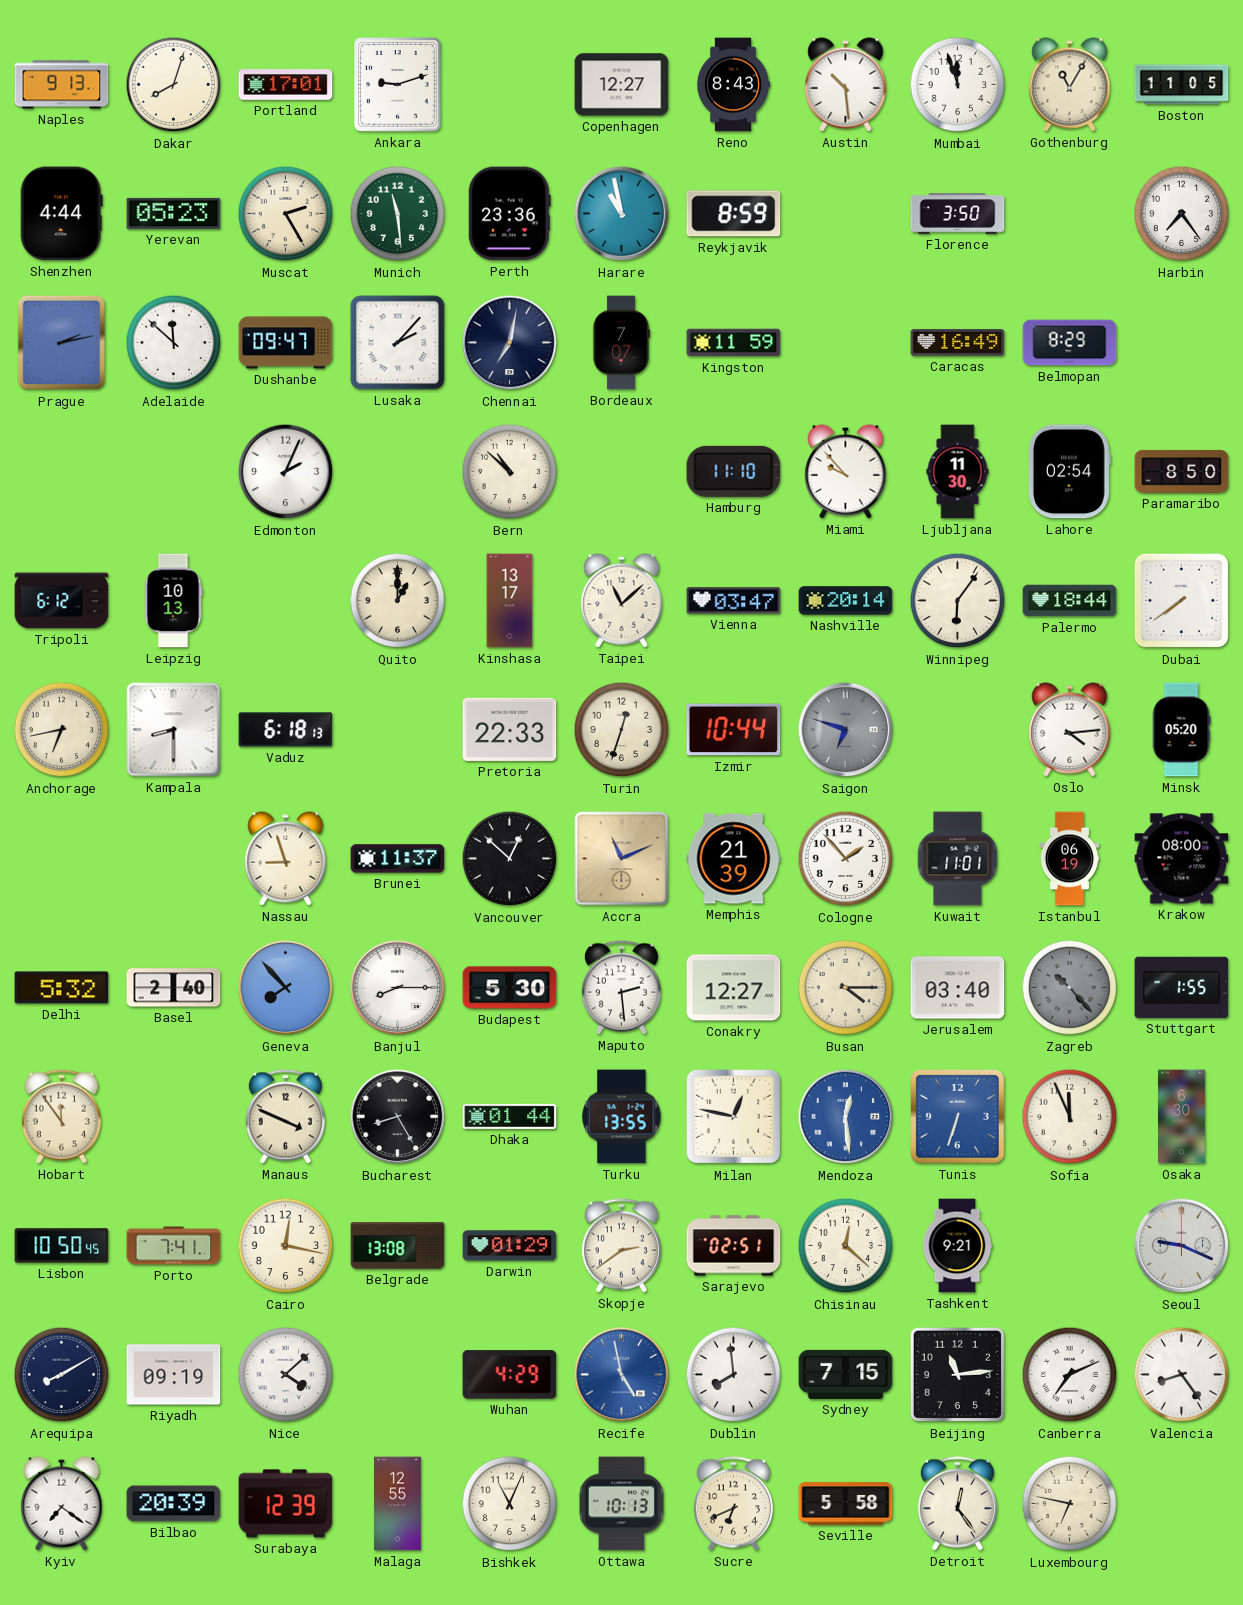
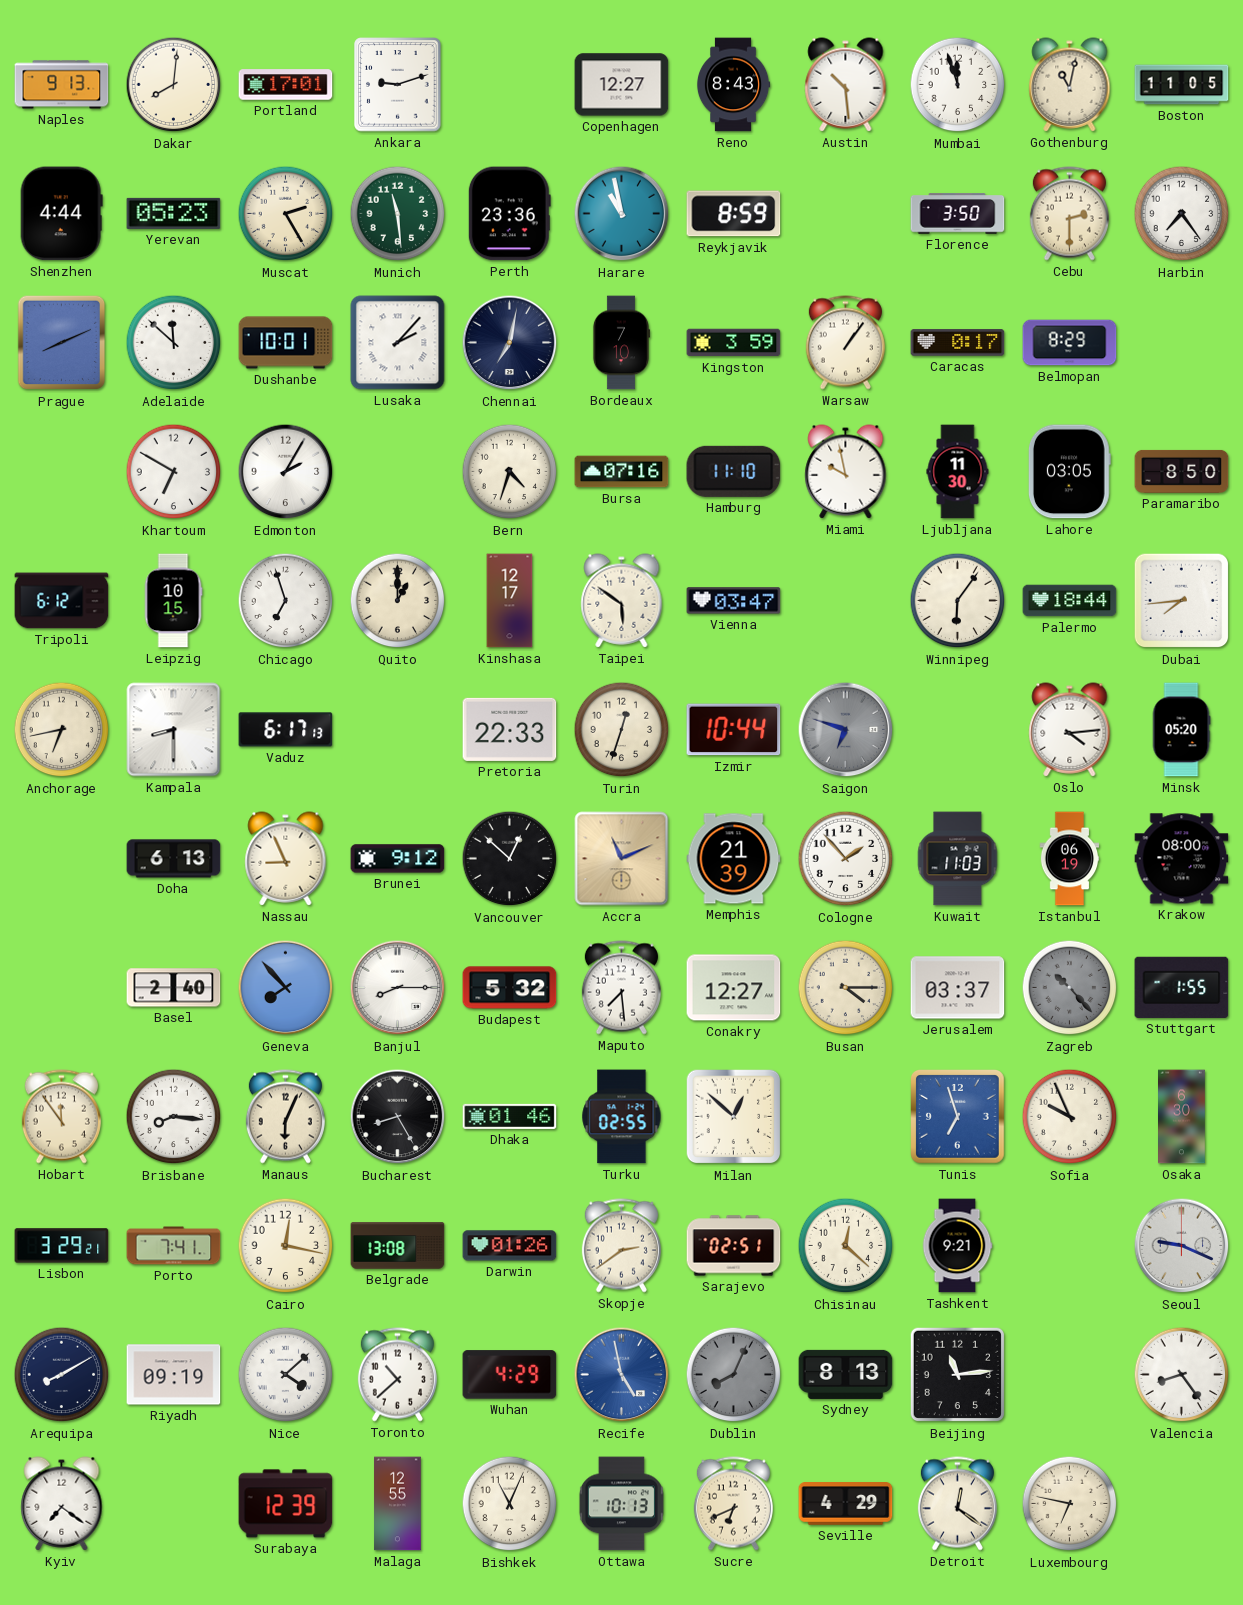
Dakar: 8:03 -> 8:01 (174, 85)
Gothenburg: 11:05 -> 11:02 (1070, 85)
Cebu: none -> 2:30 (1069, 214)
Prague: 2:13 -> 8:11 (62, 343)
Dushanbe: 09:47 -> 10:01 (286, 343)
Bordeaux: 7:07 -> 7:10 (621, 343)
Kingston: 11:59 -> 3:59 (734, 343)
Warsaw: none -> 1:06 (845, 343)
Caracas: 16:49 -> 0:17 (958, 343)
Khartoum: none -> 6:50 (174, 472)
Edmonton: 2:04 -> 2:05 (286, 472)
Bern: 10:52 -> 4:33 (510, 472)
Bursa: none -> 07:16 (622, 472)
Miami: 9:53 -> 9:58 (846, 472)
Lahore: 02:54 -> 03:05 (1069, 472)
Leipzig: 10:13 -> 10:15 (173, 601)
Chicago: none -> 6:57 (286, 601)
Kinshasa: 13:17 -> 12:17 (510, 601)
Taipei: 11:08 -> 5:51 (622, 601)
Nashville: 20:14 -> none (846, 601)
Dubai: 7:39 -> 7:44 (1182, 601)
Vaduz: 6:18 -> 6:17 (286, 730)
Doha: none -> 6:13 (174, 859)
Nassau: 8:57 -> 8:56 (286, 859)
Brunei: 11:37 -> 9:12 (398, 859)
Kuwait: 11:01 -> 11:03 (958, 859)
Delhi: 5:32 -> none (62, 988)
Budapest: 5:30 -> 5:32 (510, 988)
Maputo: 2:29 -> 7:29 (621, 988)
Jerusalem: 03:40 -> 03:37 (958, 988)
Brisbane: none -> 8:16 (174, 1117)
Manaus: 3:49 -> 6:04 (285, 1117)
Dhaka: 01:44 -> 01:46 (510, 1116)
Turku: 13:55 -> 02:55 (622, 1117)
Milan: 12:47 -> 12:52 (734, 1117)
Mendoza: 12:29 -> none (846, 1117)
Tunis: 6:33 -> 6:57 (958, 1117)
Sofia: 11:56 -> 9:56 (1070, 1117)
Lisbon: 10:50 -> 3:29 (62, 1246)
Darwin: 01:29 -> 01:26 (510, 1246)
Toronto: none -> 10:38 (397, 1375)
Dublin: 7:59 -> 8:04 (734, 1375)
Dublin dial: white -> grey (734, 1375)
Sydney: 7:15 -> 8:13 (846, 1374)
Canberra: 7:11 -> none (1070, 1375)
Bilbao: 20:39 -> none (174, 1504)
Seville: 5:58 -> 4:29 (846, 1504)
Detroit: 12:24 -> 12:21 (957, 1504)
